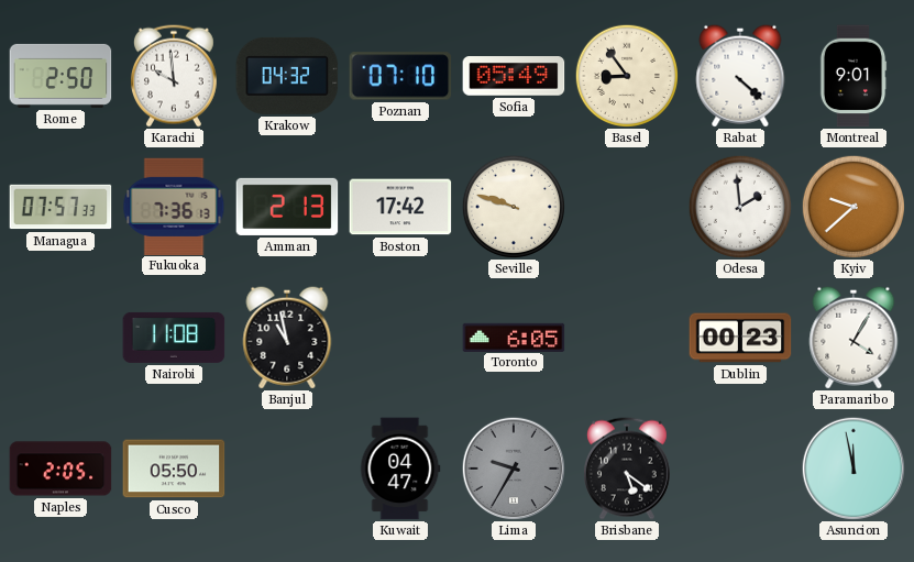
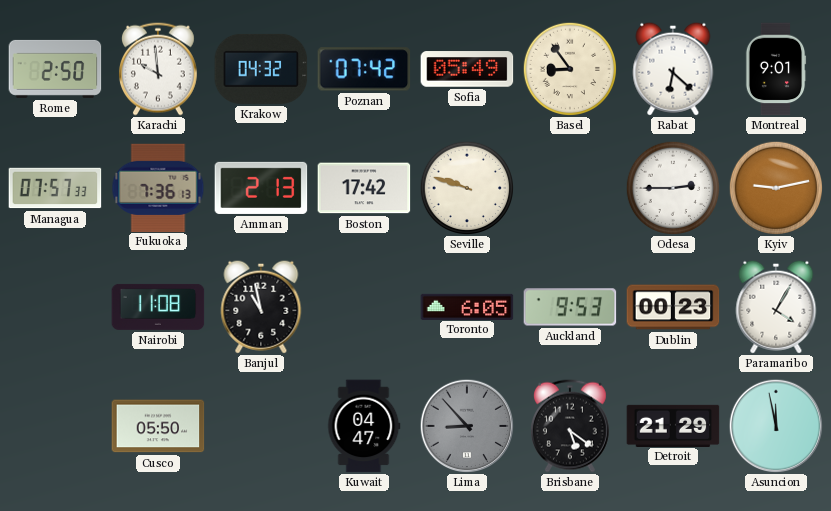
Poznan: 07:10 -> 07:42 (364, 69)
Rabat: 4:22 -> 6:22 (673, 69)
Odesa: 1:59 -> 2:45 (672, 187)
Kyiv: 9:38 -> 9:13 (775, 187)
Auckland: none -> 9:53 (570, 307)
Naples: 2:05 -> none (60, 469)
Lima: 9:35 -> 8:53 (467, 426)
Detroit: none -> 21:29 (673, 425)
